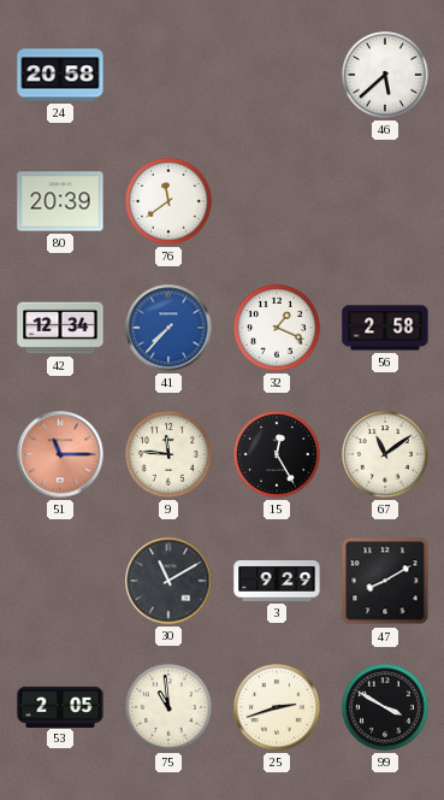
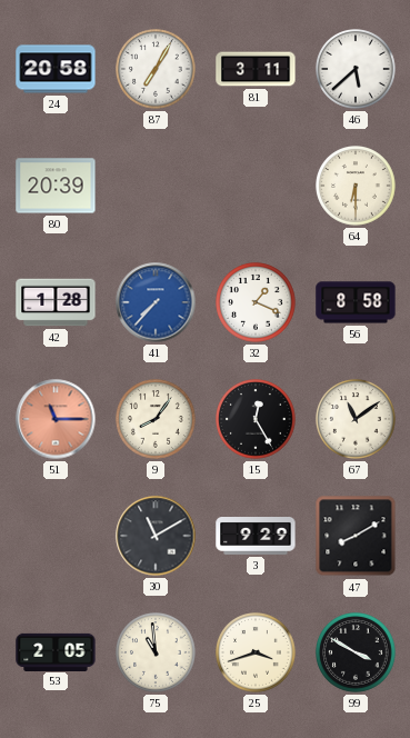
87: none -> 7:05 (157, 70)
81: none -> 3:11 (256, 69)
76: 11:39 -> none (170, 202)
64: none -> 6:30 (357, 187)
42: 12:34 -> 1:28 (56, 302)
56: 2:58 -> 8:58 (356, 302)
9: 11:46 -> 8:06 (157, 420)
25: 2:42 -> 3:42 (257, 654)
